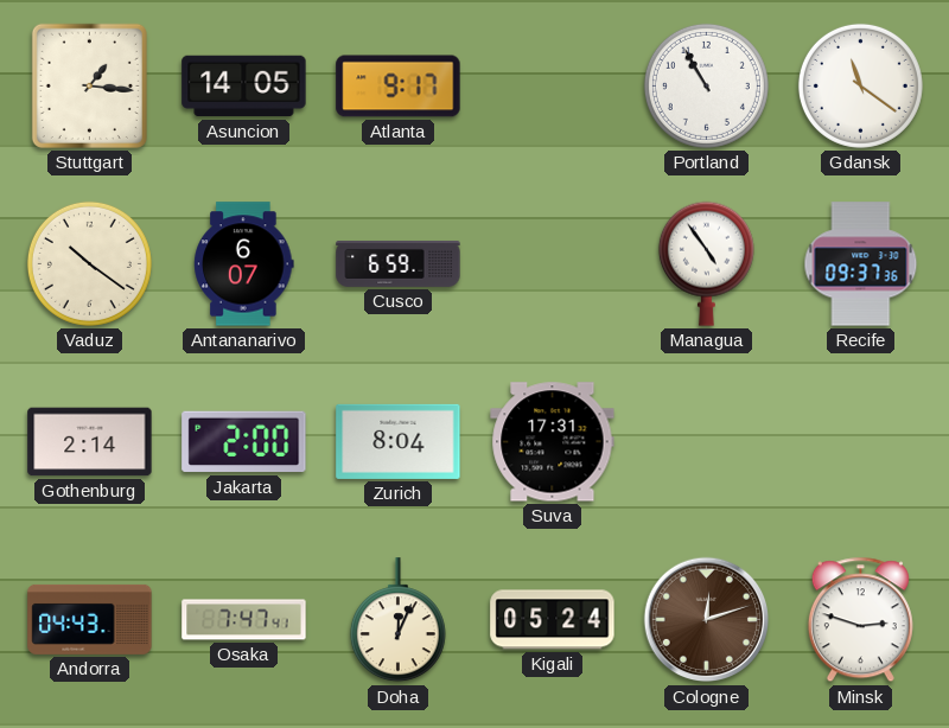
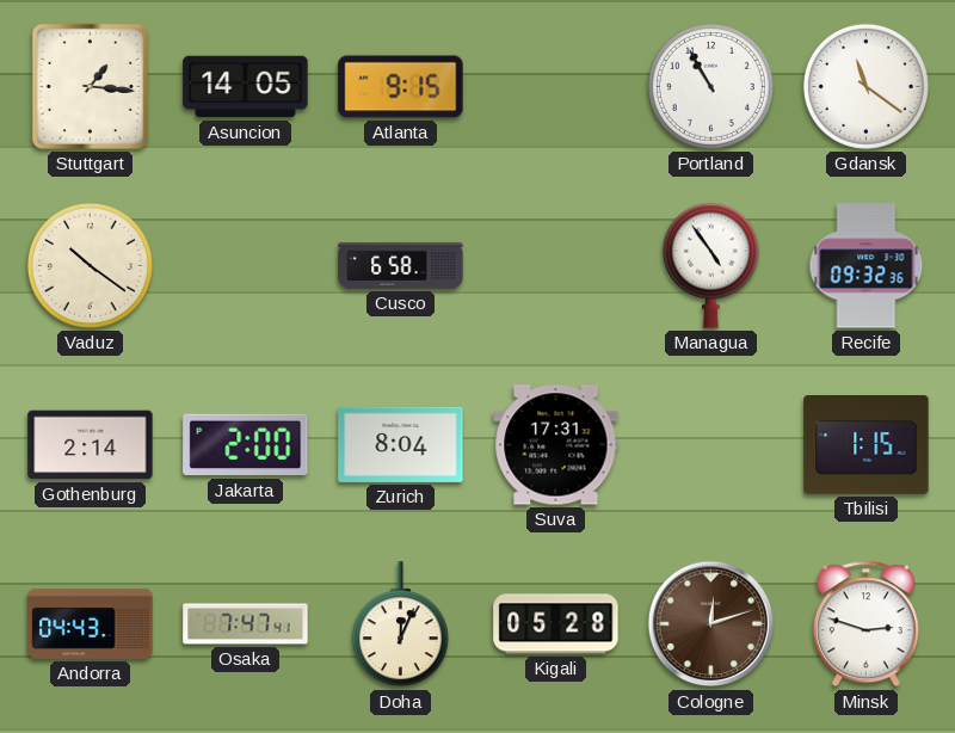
Atlanta: 9:17 -> 9:15 (401, 87)
Antananarivo: 6:07 -> none (244, 264)
Cusco: 6:59 -> 6:58 (401, 265)
Recife: 09:37 -> 09:32 (867, 266)
Tbilisi: none -> 1:15 (867, 445)
Kigali: 05:24 -> 05:28 (556, 624)
